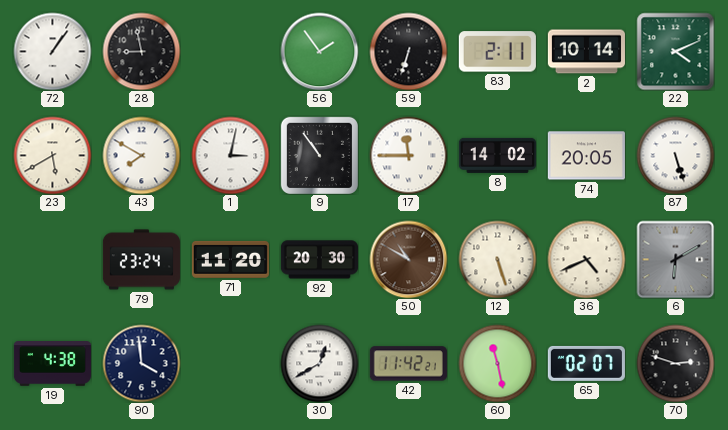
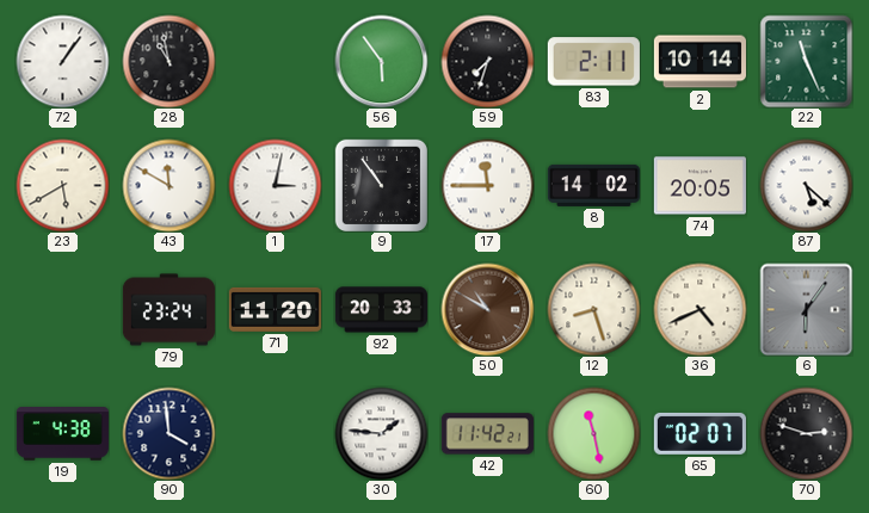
28: 8:58 -> 10:58 (168, 61)
56: 1:54 -> 5:54 (381, 61)
59: 6:33 -> 7:33 (487, 61)
22: 4:11 -> 11:26 (806, 61)
43: 7:50 -> 11:50 (168, 185)
87: 5:27 -> 5:22 (806, 185)
92: 20:30 -> 20:33 (381, 310)
12: 5:27 -> 8:27 (593, 309)
6: 6:10 -> 6:06 (806, 309)
30: 12:40 -> 1:46 (381, 433)
